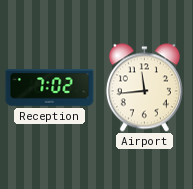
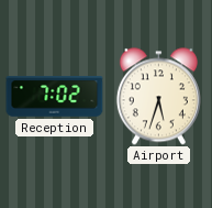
Airport: 11:44 -> 5:33 (158, 97)
